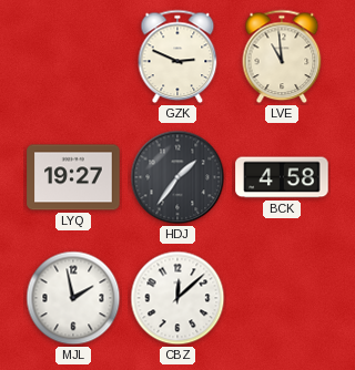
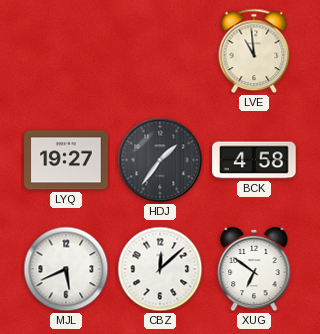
GZK: 2:49 -> none (177, 56)
MJL: 1:58 -> 5:41 (66, 269)
XUG: none -> 6:51 (254, 269)
